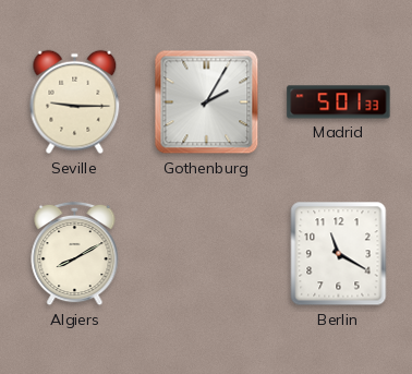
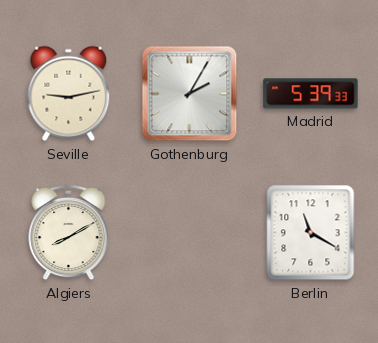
Seville: 9:15 -> 9:13 (69, 94)
Madrid: 5:01 -> 5:39 (311, 94)
